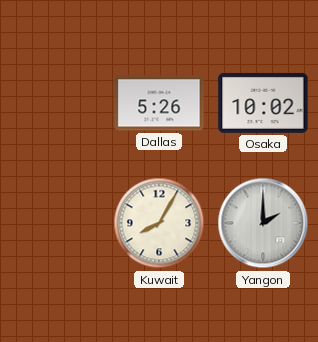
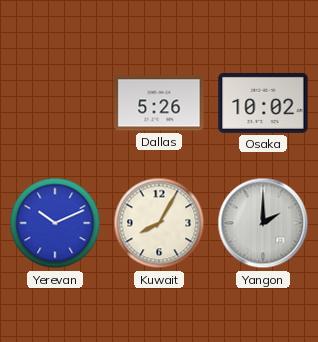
Yerevan: none -> 10:11 (55, 223)
